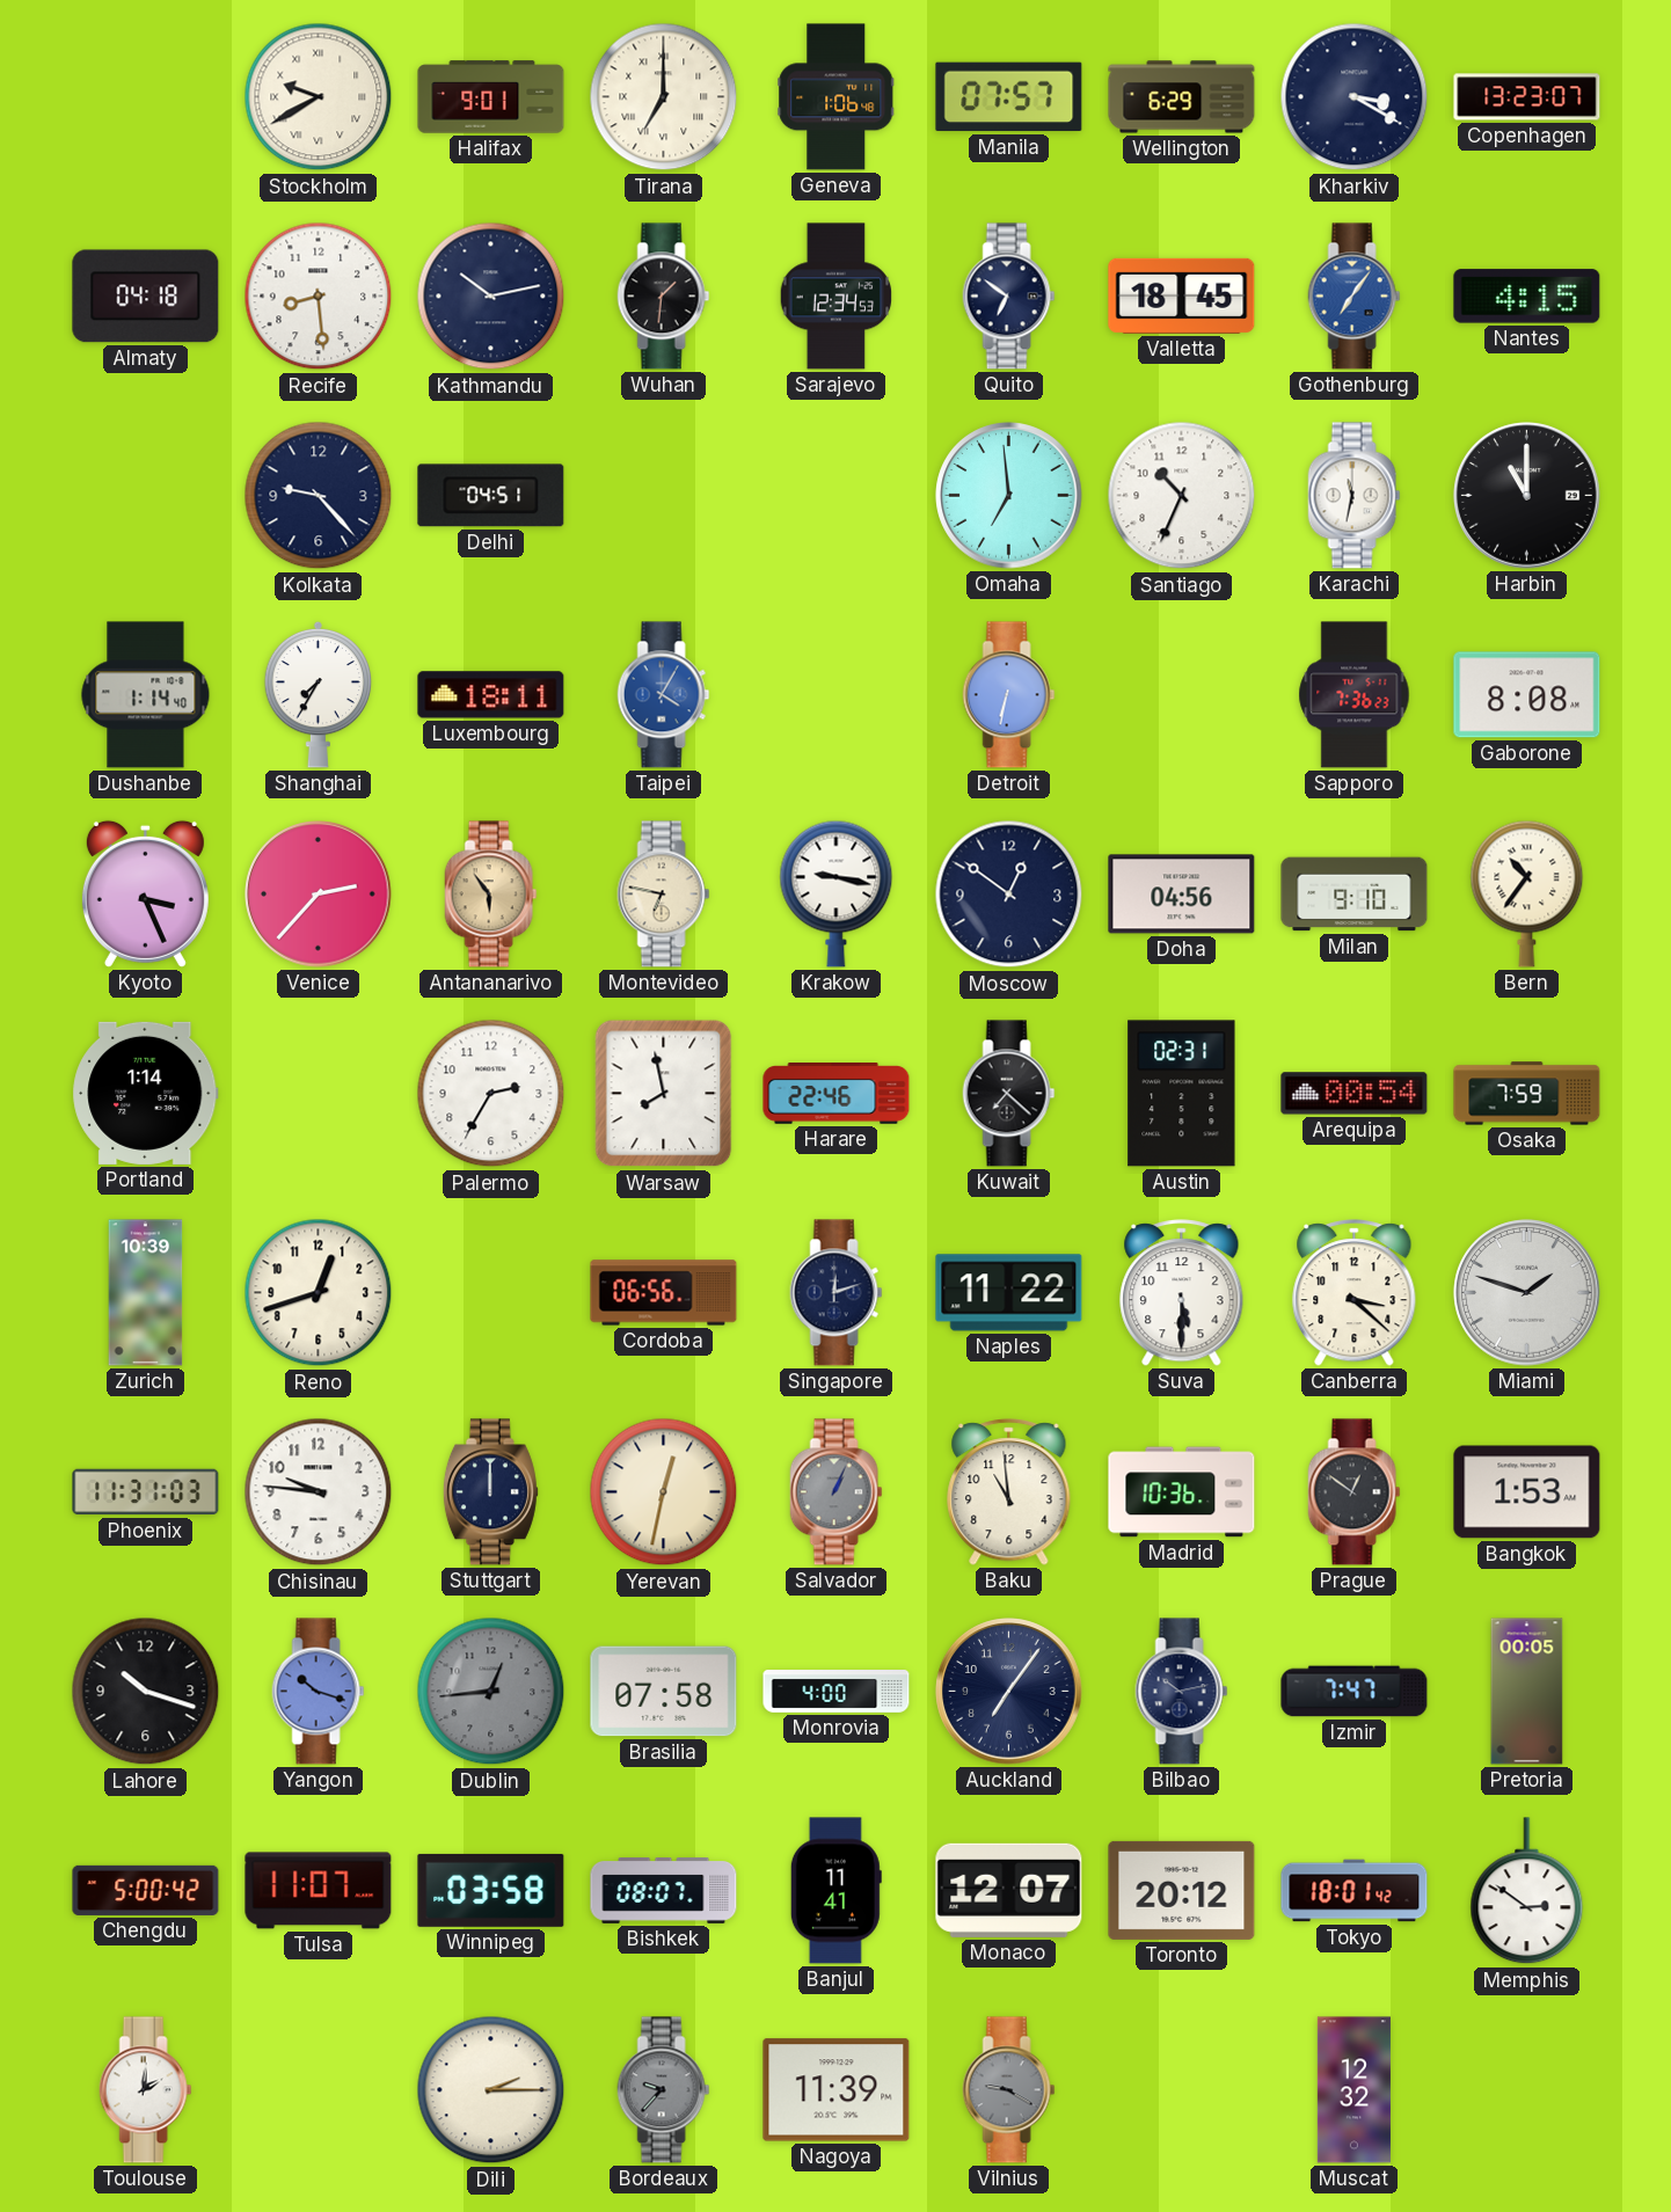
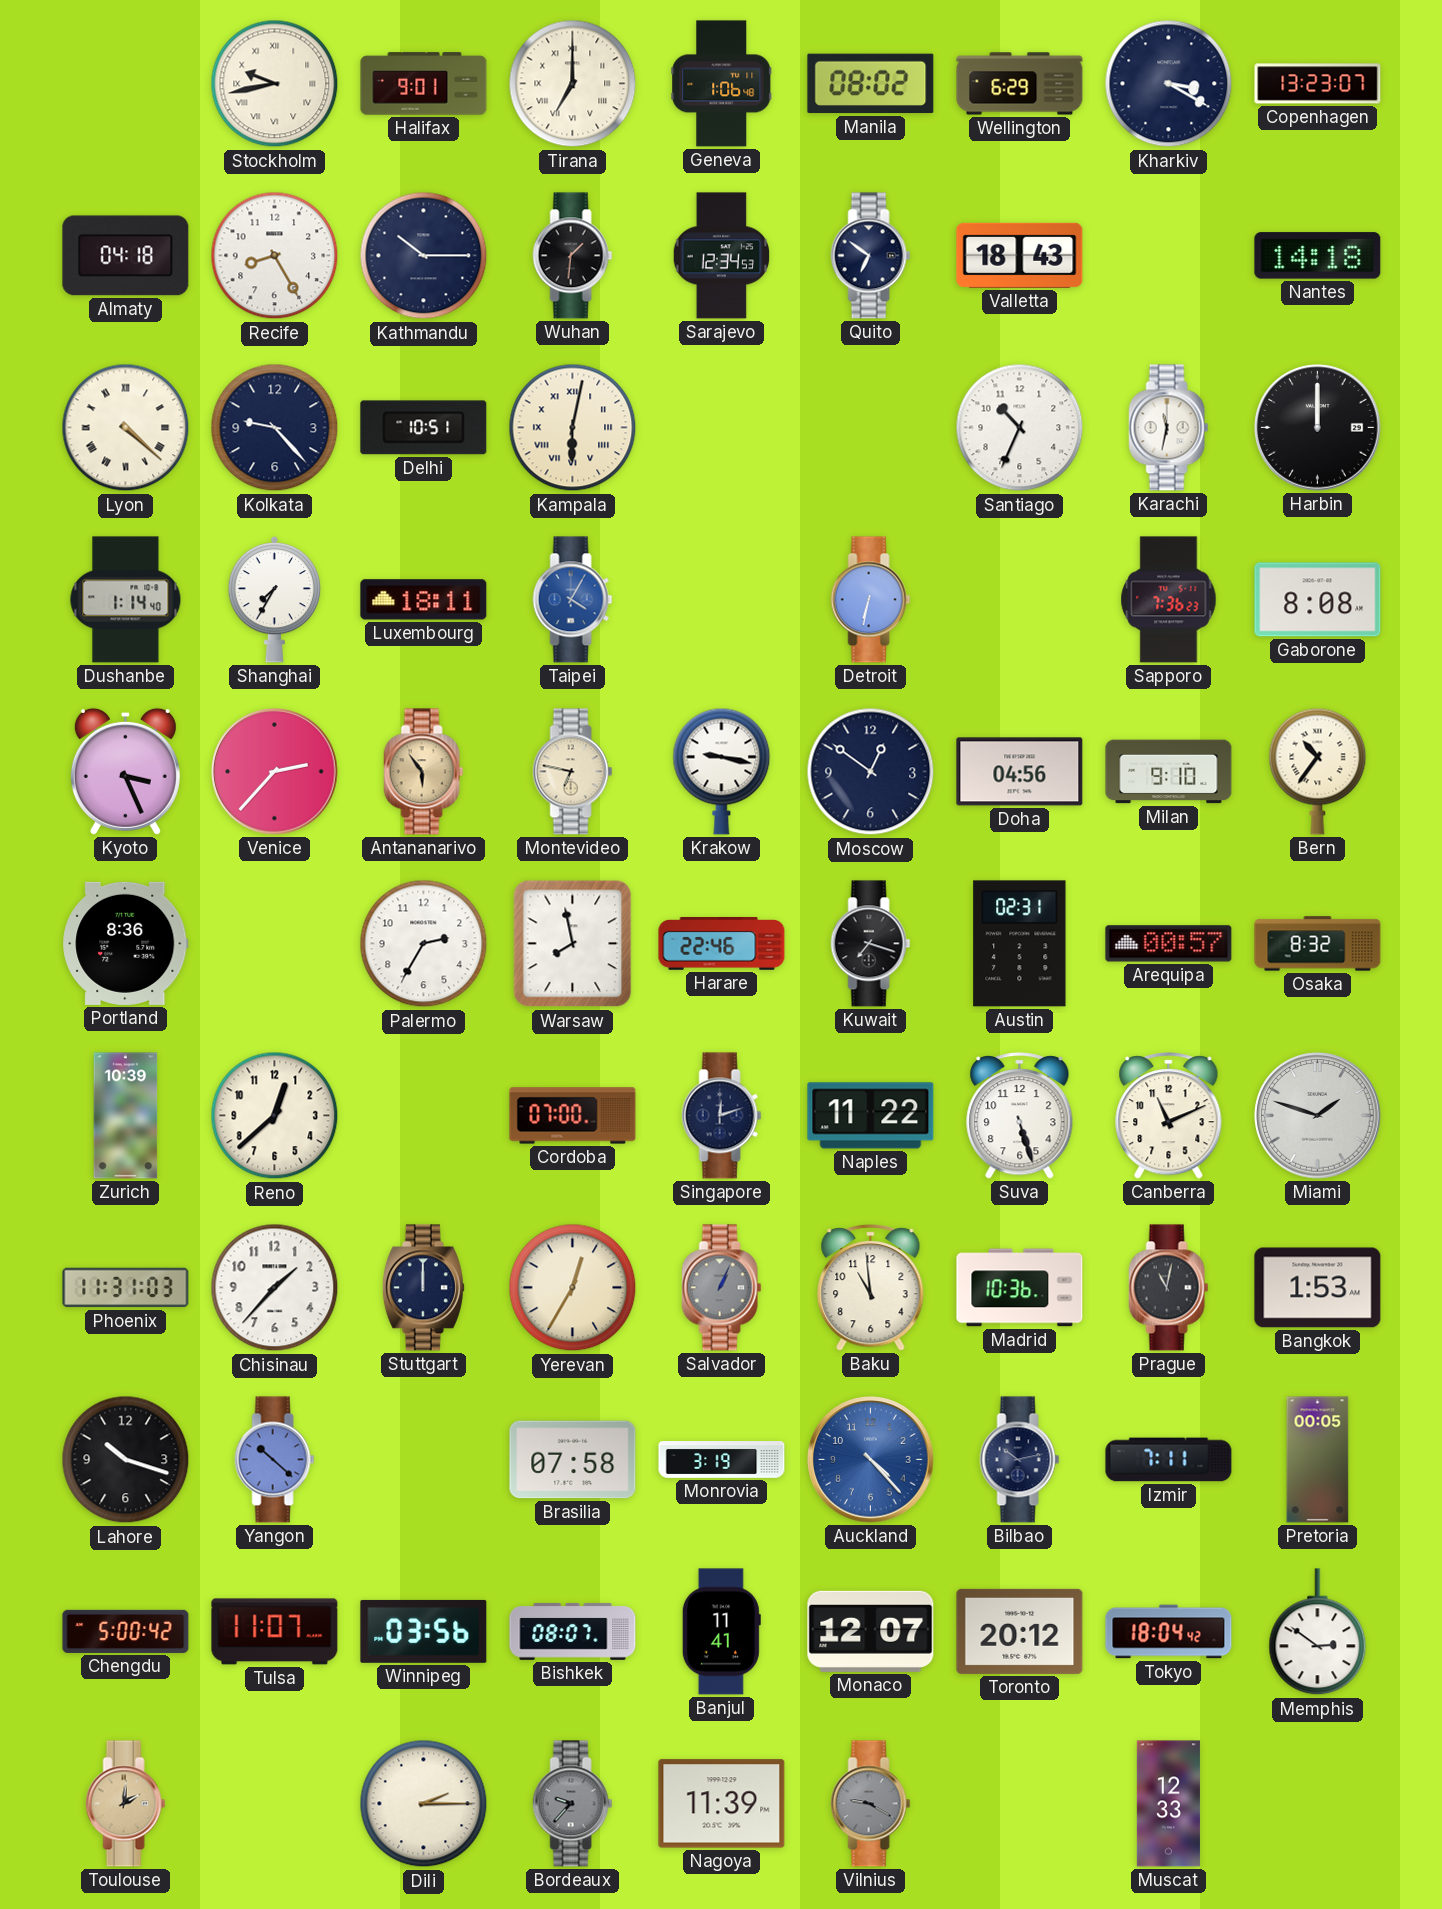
Stockholm: 9:40 -> 9:43 (275, 84)
Manila: 07:57 -> 08:02 (871, 84)
Recife: 8:29 -> 8:25 (275, 256)
Kathmandu: 10:13 -> 10:15 (424, 256)
Valletta: 18:45 -> 18:43 (1020, 255)
Gothenburg: 7:06 -> none (1355, 297)
Nantes: 4:15 -> 14:18 (1318, 256)
Lyon: none -> 4:22 (126, 428)
Delhi: 04:51 -> 10:51 (424, 428)
Kampala: none -> 6:02 (573, 428)
Omaha: 6:59 -> none (1009, 496)
Harbin: 11:00 -> 12:00 (1318, 428)
Portland: 1:14 -> 8:36 (126, 943)
Kuwait: 7:22 -> 7:18 (871, 944)
Arequipa: 00:54 -> 00:57 (1169, 944)
Osaka: 7:59 -> 8:32 (1318, 944)
Reno: 12:42 -> 12:38 (275, 1116)
Cordoba: 06:56 -> 07:00 (573, 1116)
Suva: 5:30 -> 5:27 (1020, 1116)
Canberra: 3:22 -> 11:11 (1169, 1116)
Chisinau: 9:46 -> 1:37 (275, 1288)
Yerevan: 12:32 -> 12:35 (573, 1288)
Prague: 12:51 -> 11:02 (1169, 1288)
Yangon: 10:18 -> 10:22 (275, 1460)
Dublin: 12:44 -> none (491, 1692)
Monrovia: 4:00 -> 3:19 (722, 1460)
Auckland: 7:06 -> 4:23 (871, 1460)
Auckland dial: navy -> blue (871, 1460)
Izmir: 7:47 -> 7:11 (1169, 1460)
Winnipeg: 03:58 -> 03:56 (424, 1631)
Tokyo: 18:01 -> 18:04 (1169, 1632)
Toulouse dial: white -> champagne (126, 1804)
Muscat: 12:32 -> 12:33 (1168, 1804)
